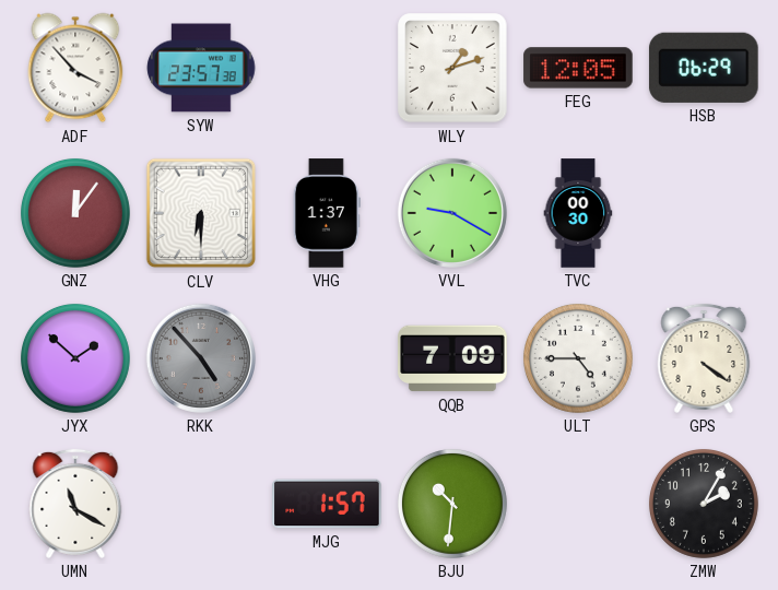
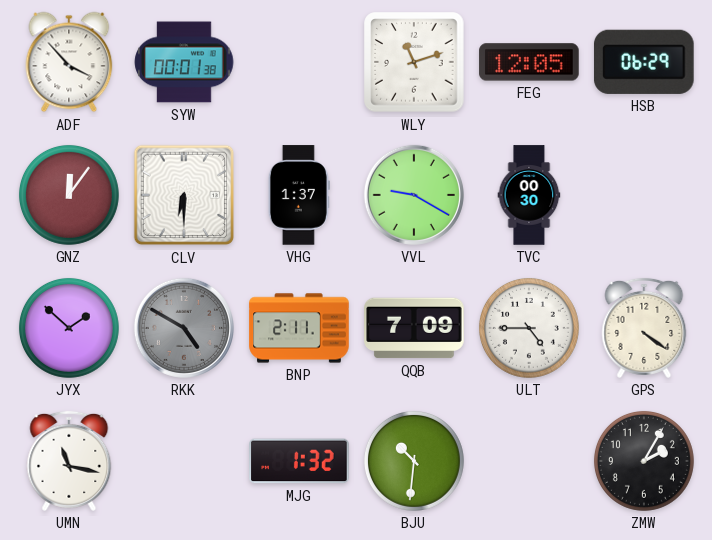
SYW: 23:57 -> 00:01 (184, 62)
WLY: 1:12 -> 11:12 (414, 62)
RKK: 4:53 -> 4:50 (184, 328)
BNP: none -> 2:11 (299, 328)
UMN: 11:20 -> 11:17 (69, 461)
MJG: 1:57 -> 1:32 (299, 461)
